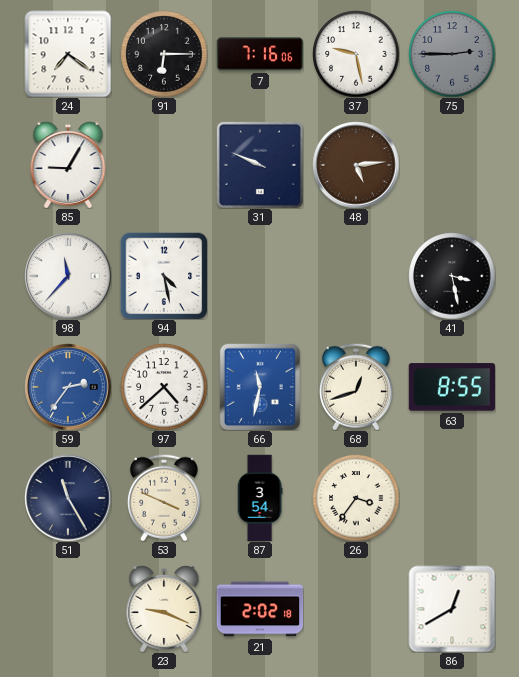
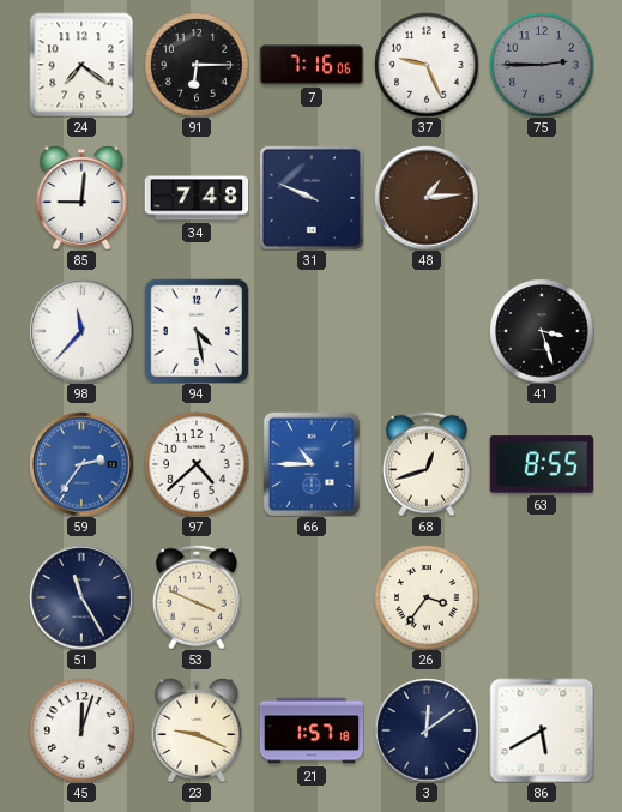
37: 9:28 -> 9:26 (427, 65)
85: 9:05 -> 9:01 (81, 198)
34: none -> 7:48 (197, 198)
48: 5:14 -> 1:14 (427, 198)
41: 3:28 -> 3:27 (542, 331)
66: 11:32 -> 10:45 (310, 464)
87: 3:54 -> none (260, 498)
45: none -> 12:03 (81, 730)
21: 2:02 -> 1:57 (312, 730)
3: none -> 12:09 (427, 730)
86: 12:40 -> 5:40 (542, 730)
